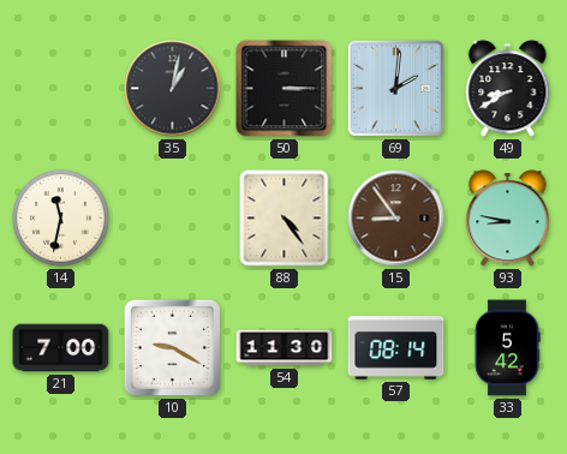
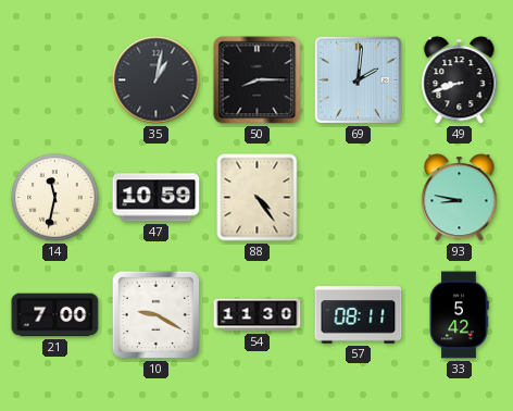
50: 3:15 -> 8:15 (258, 80)
49: 8:40 -> 8:42 (460, 80)
47: none -> 10:59 (157, 198)
15: 8:54 -> none (396, 219)
57: 08:14 -> 08:11 (359, 315)
